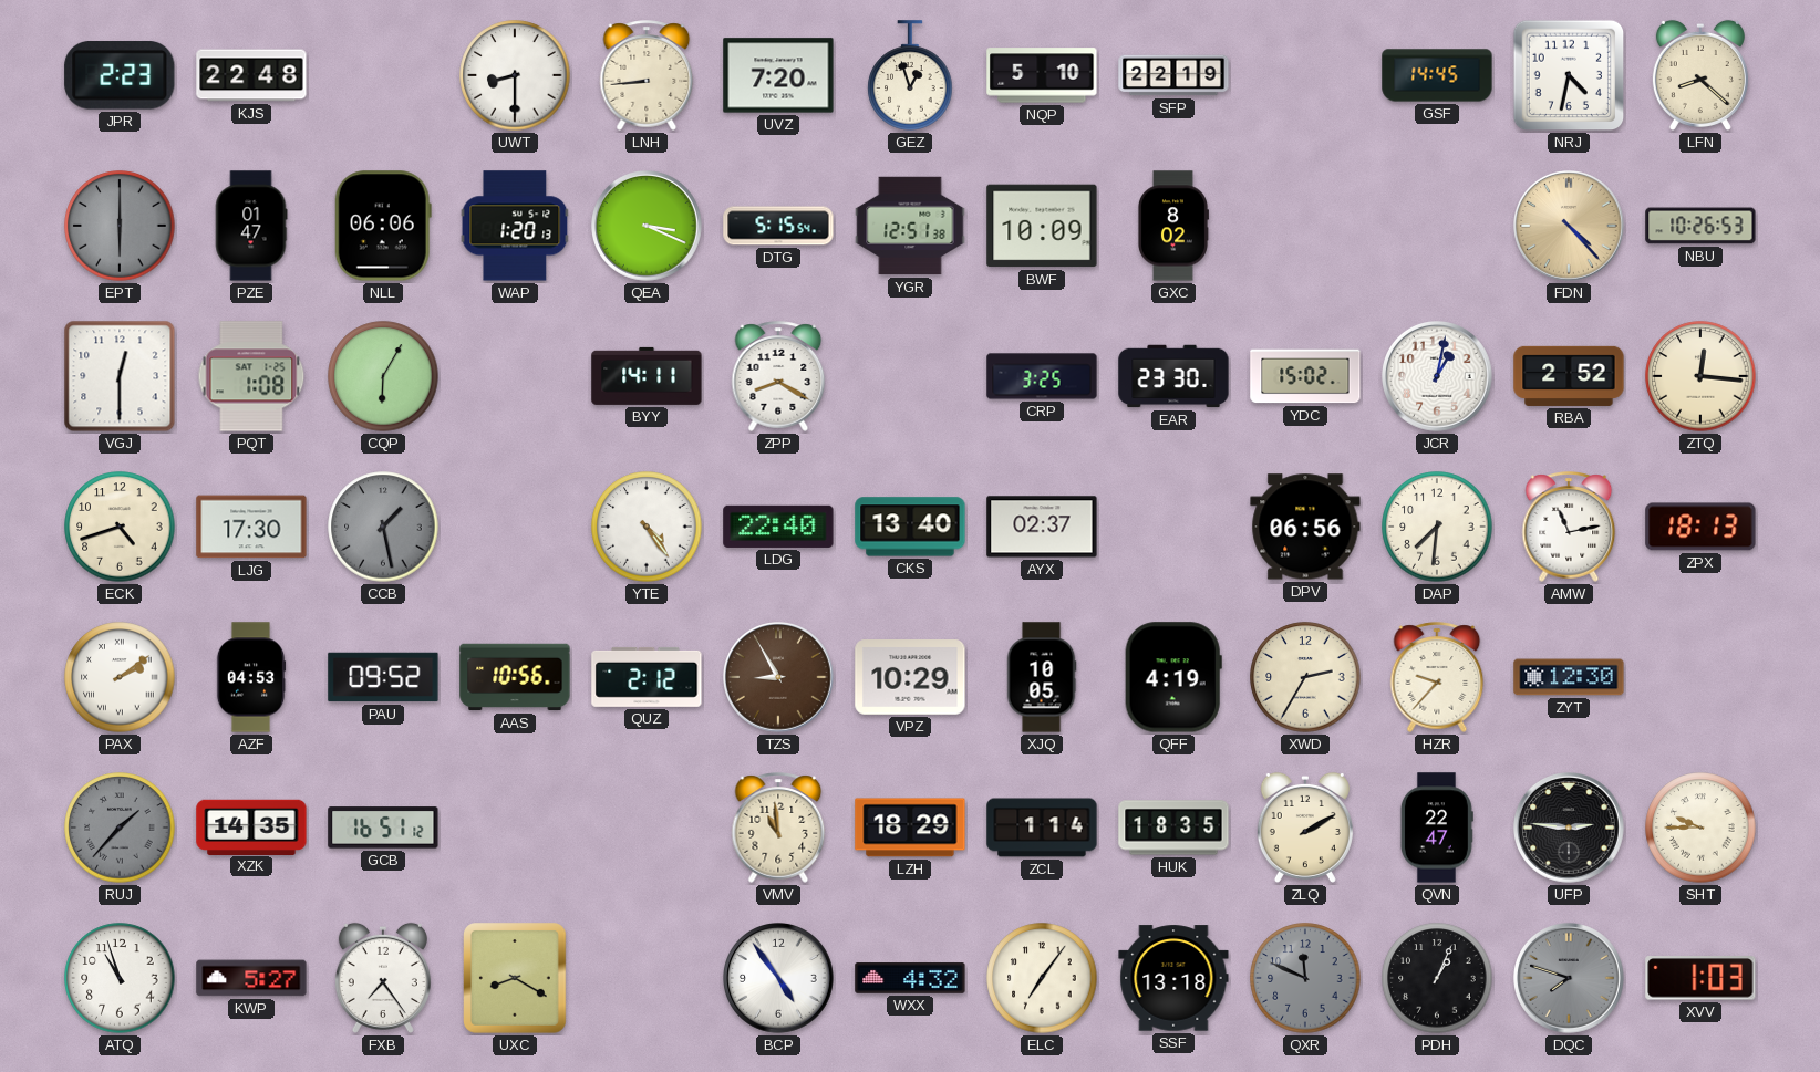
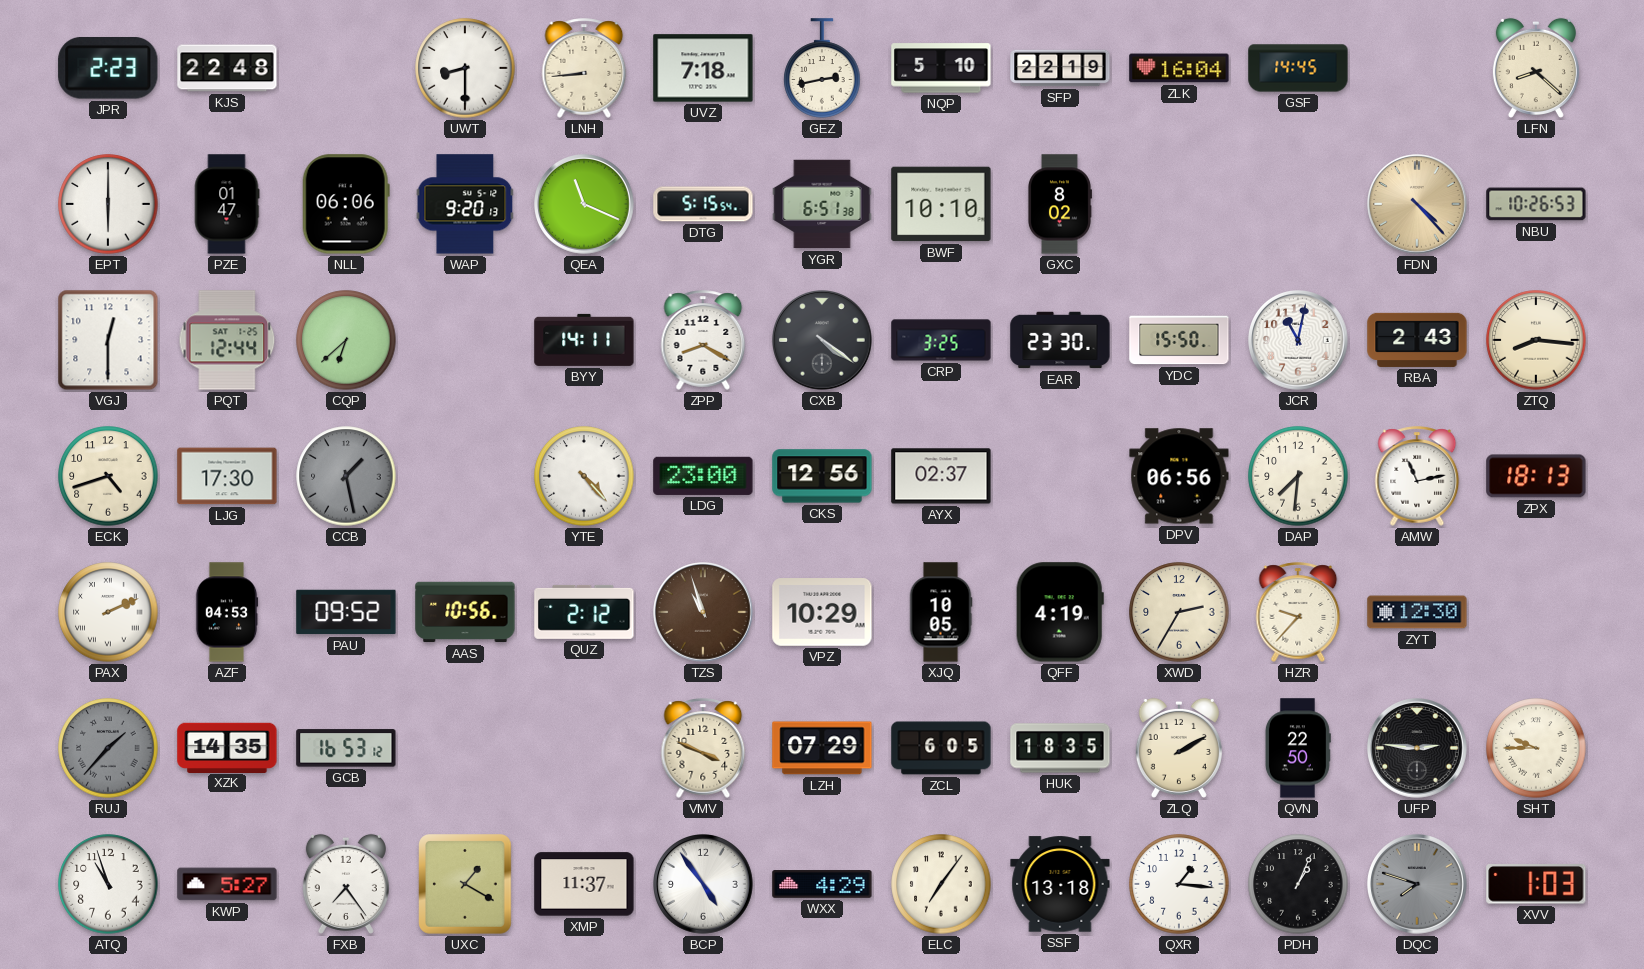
UVZ: 7:20 -> 7:18 (703, 68)
GEZ: 12:57 -> 2:43 (822, 68)
ZLK: none -> 16:04 (1179, 68)
NRJ: 4:32 -> none (1569, 75)
EPT dial: grey -> white (108, 204)
WAP: 1:20 -> 9:20 (465, 204)
QEA: 3:19 -> 11:19 (585, 205)
YGR: 12:51 -> 6:51 (822, 204)
BWF: 10:09 -> 10:10 (941, 204)
PQT: 1:08 -> 12:44 (227, 340)
CQP: 6:05 -> 6:38 (346, 340)
CXB: none -> 4:21 (823, 341)
YDC: 15:02 -> 15:50 (1179, 340)
JCR: 1:02 -> 11:02 (1299, 341)
RBA: 2:52 -> 2:43 (1417, 340)
ZTQ: 12:16 -> 8:16 (1536, 340)
YTE: 4:24 -> 4:23 (584, 476)
LDG: 22:40 -> 23:00 (703, 476)
CKS: 13:40 -> 12:56 (822, 476)
PAX: 2:09 -> 2:11 (108, 612)
TZS: 8:55 -> 10:57 (704, 613)
GCB: 16:51 -> 16:53 (346, 748)
VMV: 10:59 -> 3:49 (703, 748)
LZH: 18:29 -> 07:29 (822, 748)
ZCL: 1:14 -> 6:05 (941, 748)
QVN: 22:47 -> 22:50 (1298, 748)
UXC: 8:20 -> 1:20 (466, 885)
XMP: none -> 11:37 (584, 884)
WXX: 4:32 -> 4:29 (822, 884)
QXR: 11:49 -> 1:16 (1179, 884)
QXR dial: grey -> white (1179, 884)
